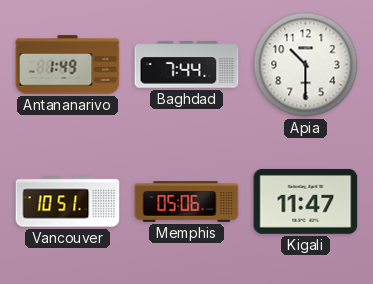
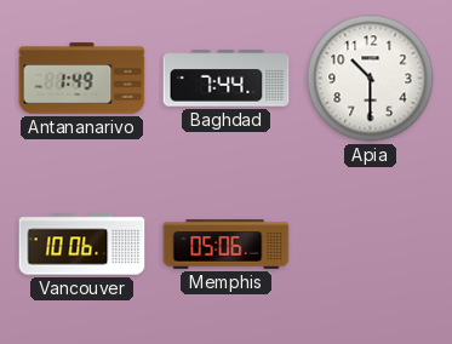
Vancouver: 10:51 -> 10:06 (82, 245)
Kigali: 11:47 -> none (306, 202)
